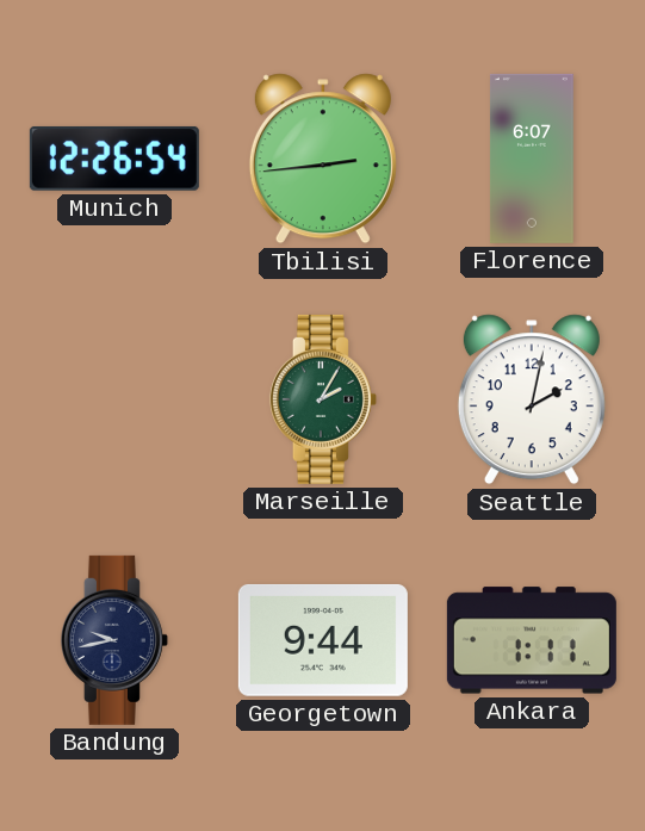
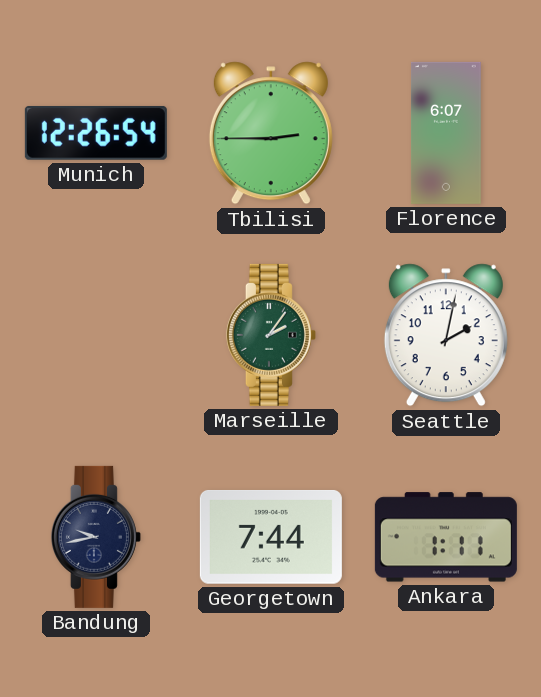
Tbilisi: 2:44 -> 2:45 (271, 133)
Marseille: 2:05 -> 2:06 (271, 335)
Georgetown: 9:44 -> 7:44 (271, 537)
